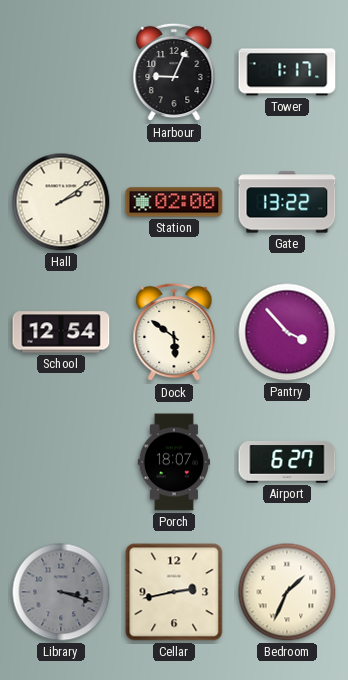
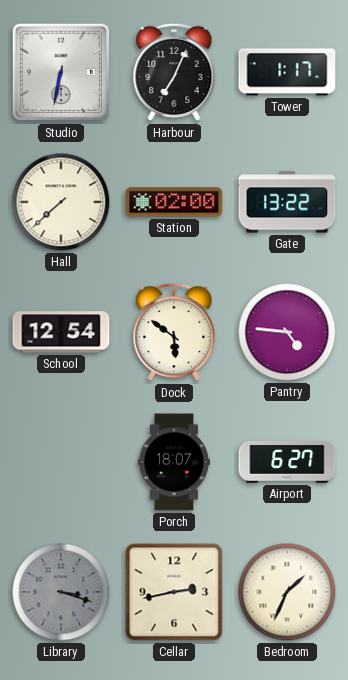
Studio: none -> 6:32 (61, 72)
Harbour: 9:04 -> 7:04 (174, 72)
Hall: 2:09 -> 7:38 (61, 202)
Pantry: 3:53 -> 4:46 (287, 332)
